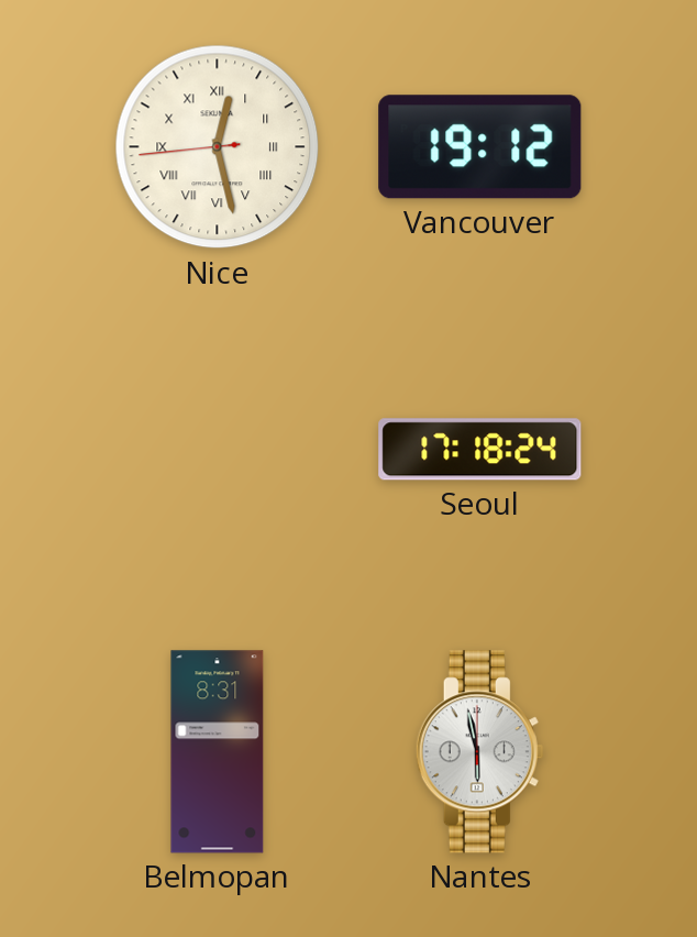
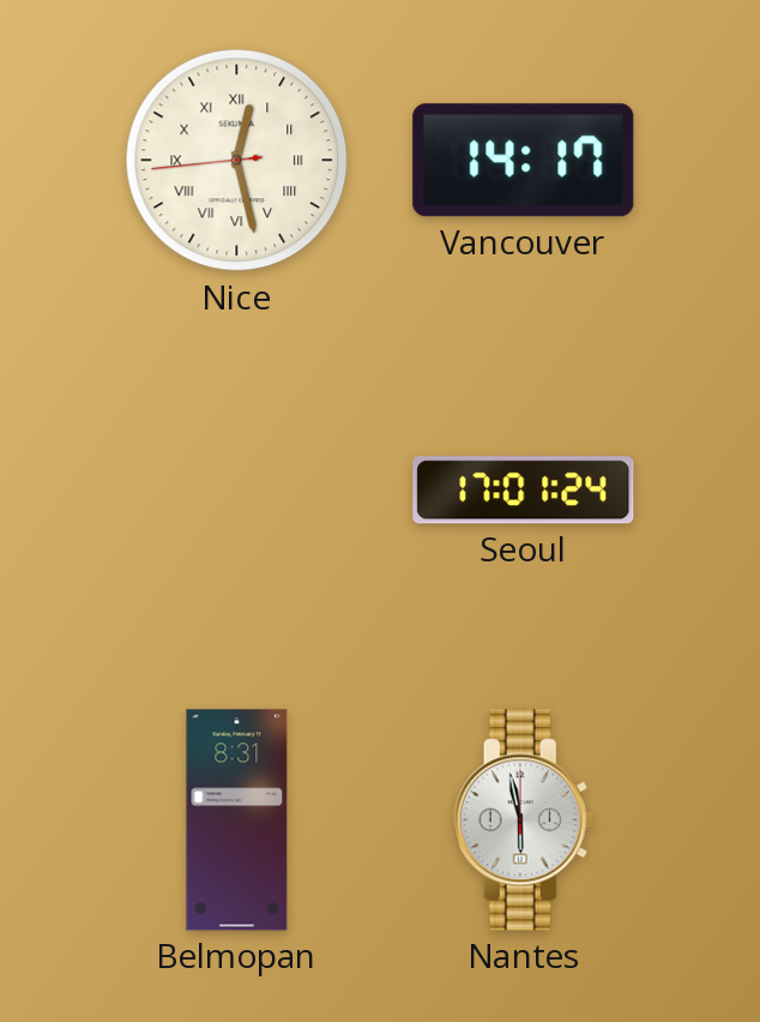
Vancouver: 19:12 -> 14:17 (524, 161)
Seoul: 17:18 -> 17:01 (524, 491)
